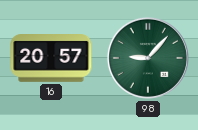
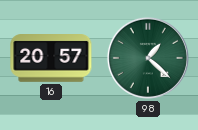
98: 9:07 -> 1:22 (148, 58)
